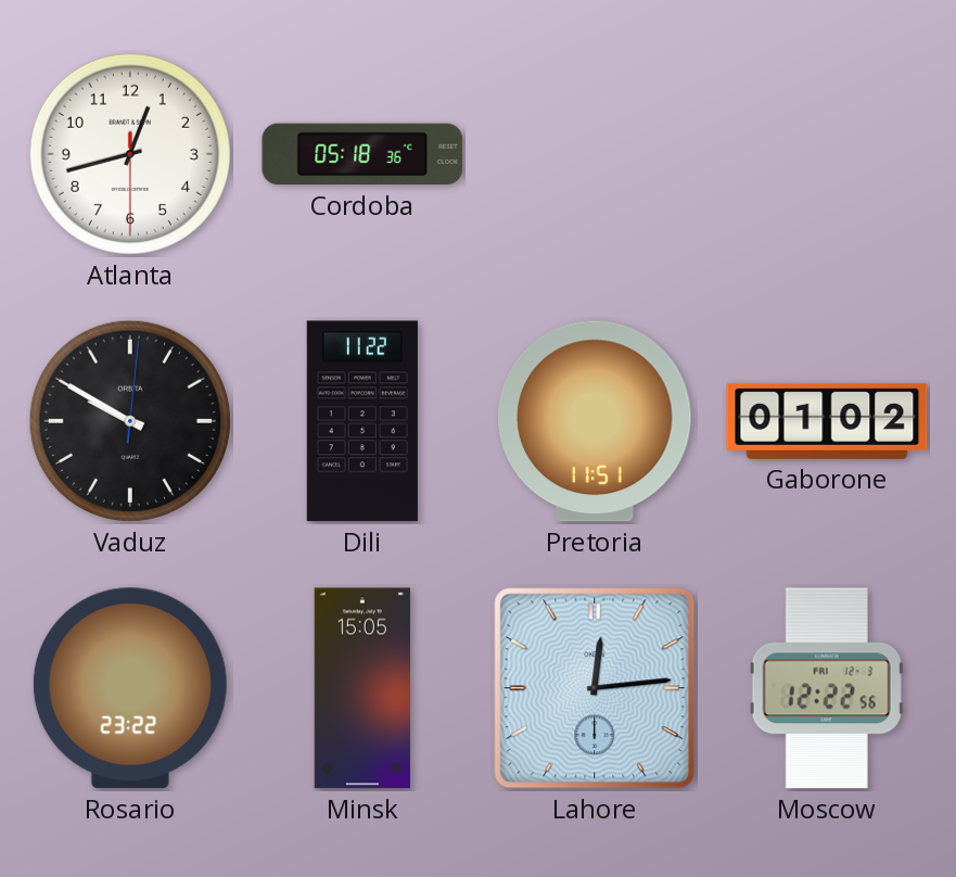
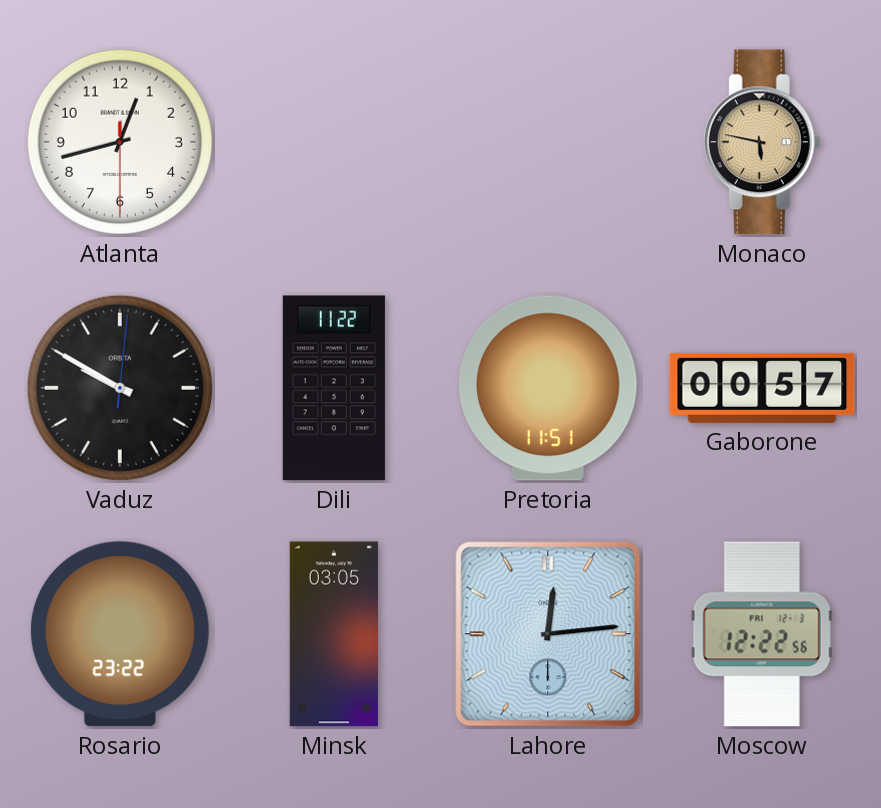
Cordoba: 05:18 -> none (362, 154)
Monaco: none -> 5:47 (762, 142)
Gaborone: 01:02 -> 00:57 (762, 388)
Minsk: 15:05 -> 03:05 (334, 634)
